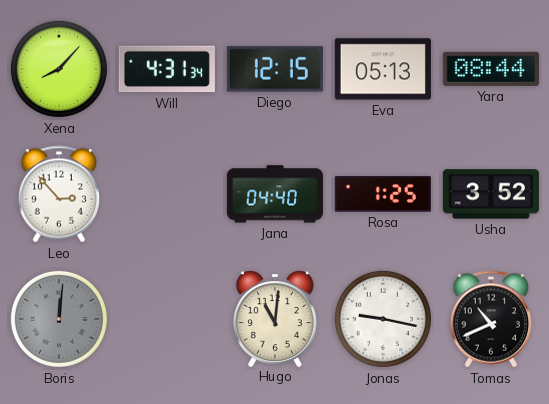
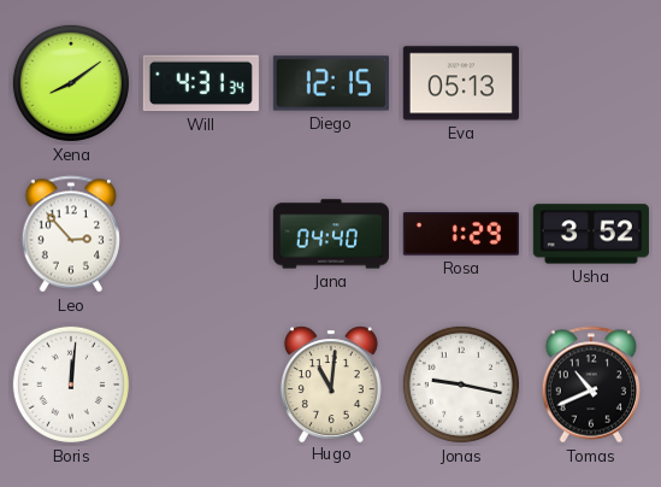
Xena: 8:07 -> 8:09 (71, 83)
Yara: 08:44 -> none (491, 69)
Rosa: 1:25 -> 1:29 (461, 234)
Boris dial: grey -> white (71, 385)
